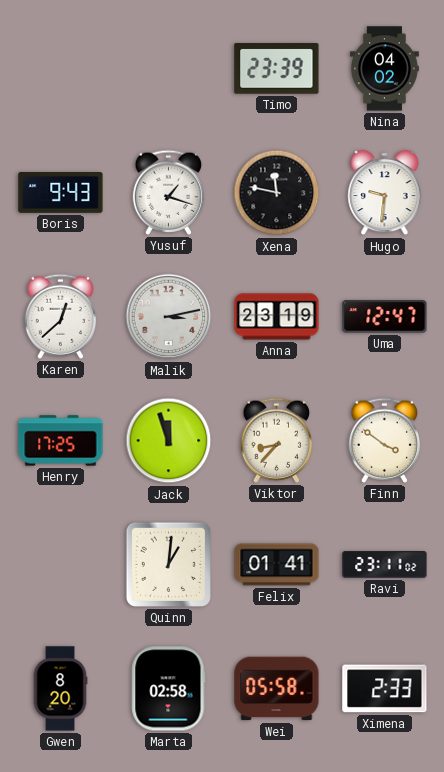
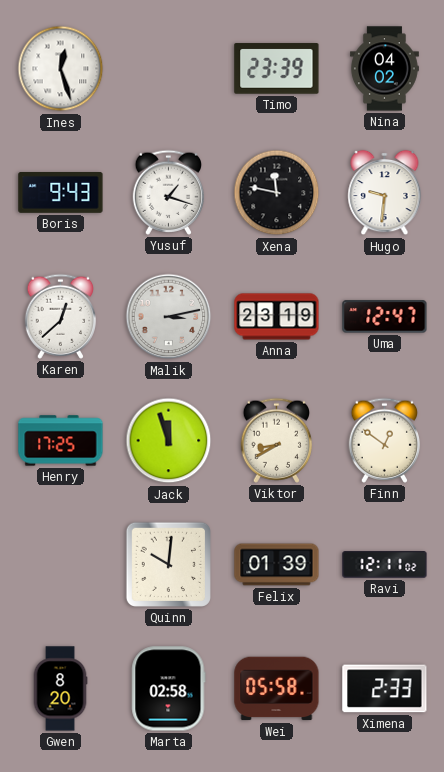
Ines: none -> 12:27 (61, 69)
Viktor: 8:37 -> 8:40 (277, 440)
Finn: 3:51 -> 12:51 (385, 440)
Quinn: 1:01 -> 10:01 (168, 564)
Felix: 01:41 -> 01:39 (277, 565)
Ravi: 23:11 -> 12:11 (385, 565)
